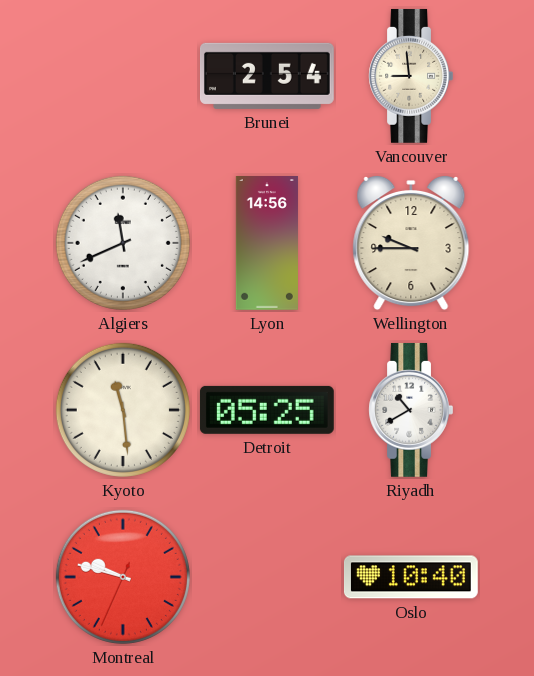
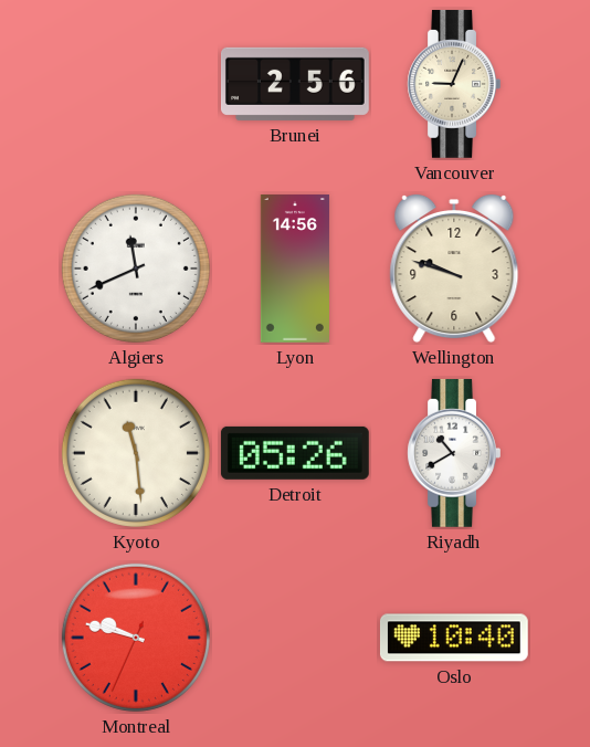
Brunei: 2:54 -> 2:56 (296, 84)
Vancouver: 8:59 -> 9:04 (454, 84)
Wellington: 9:45 -> 9:48 (454, 269)
Detroit: 05:25 -> 05:26 (295, 453)
